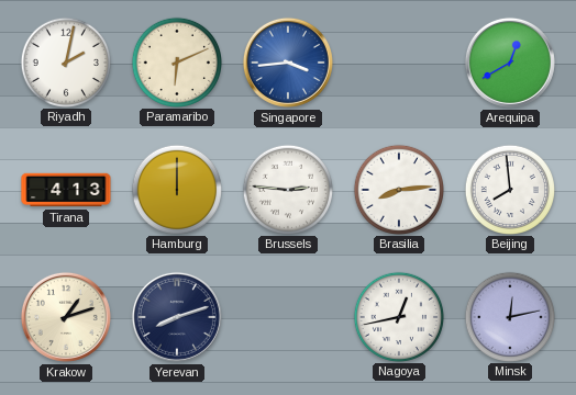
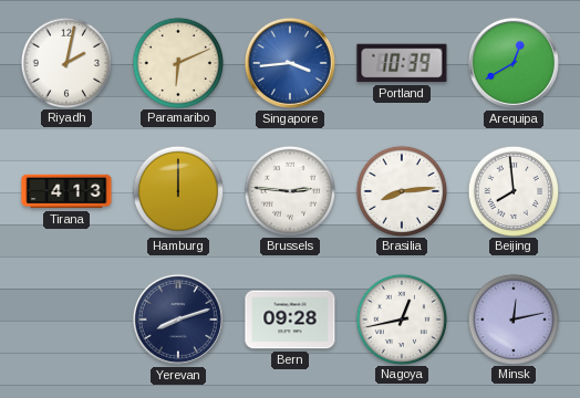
Portland: none -> 10:39 (402, 63)
Krakow: 1:12 -> none (66, 317)
Bern: none -> 09:28 (290, 320)
